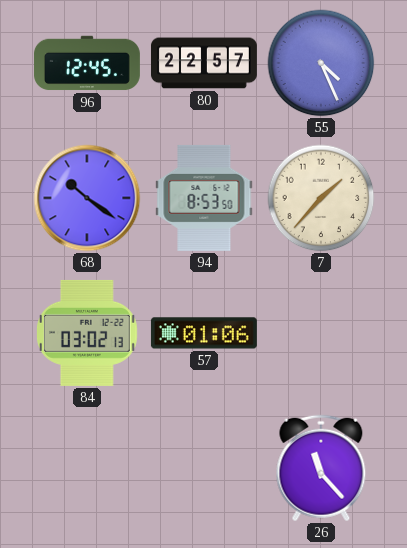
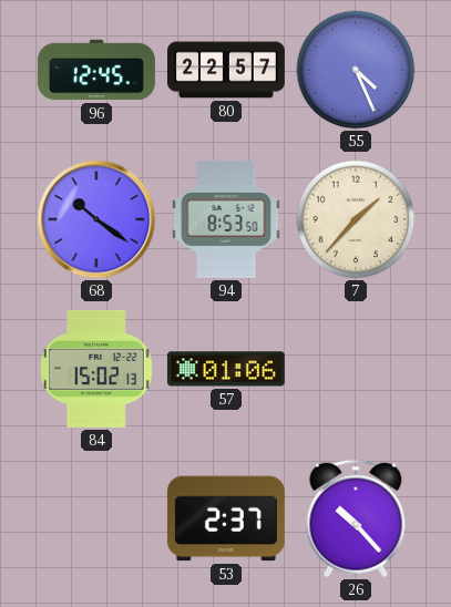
84: 03:02 -> 15:02 (98, 369)
53: none -> 2:37 (226, 518)
26: 11:23 -> 10:23 (356, 518)
